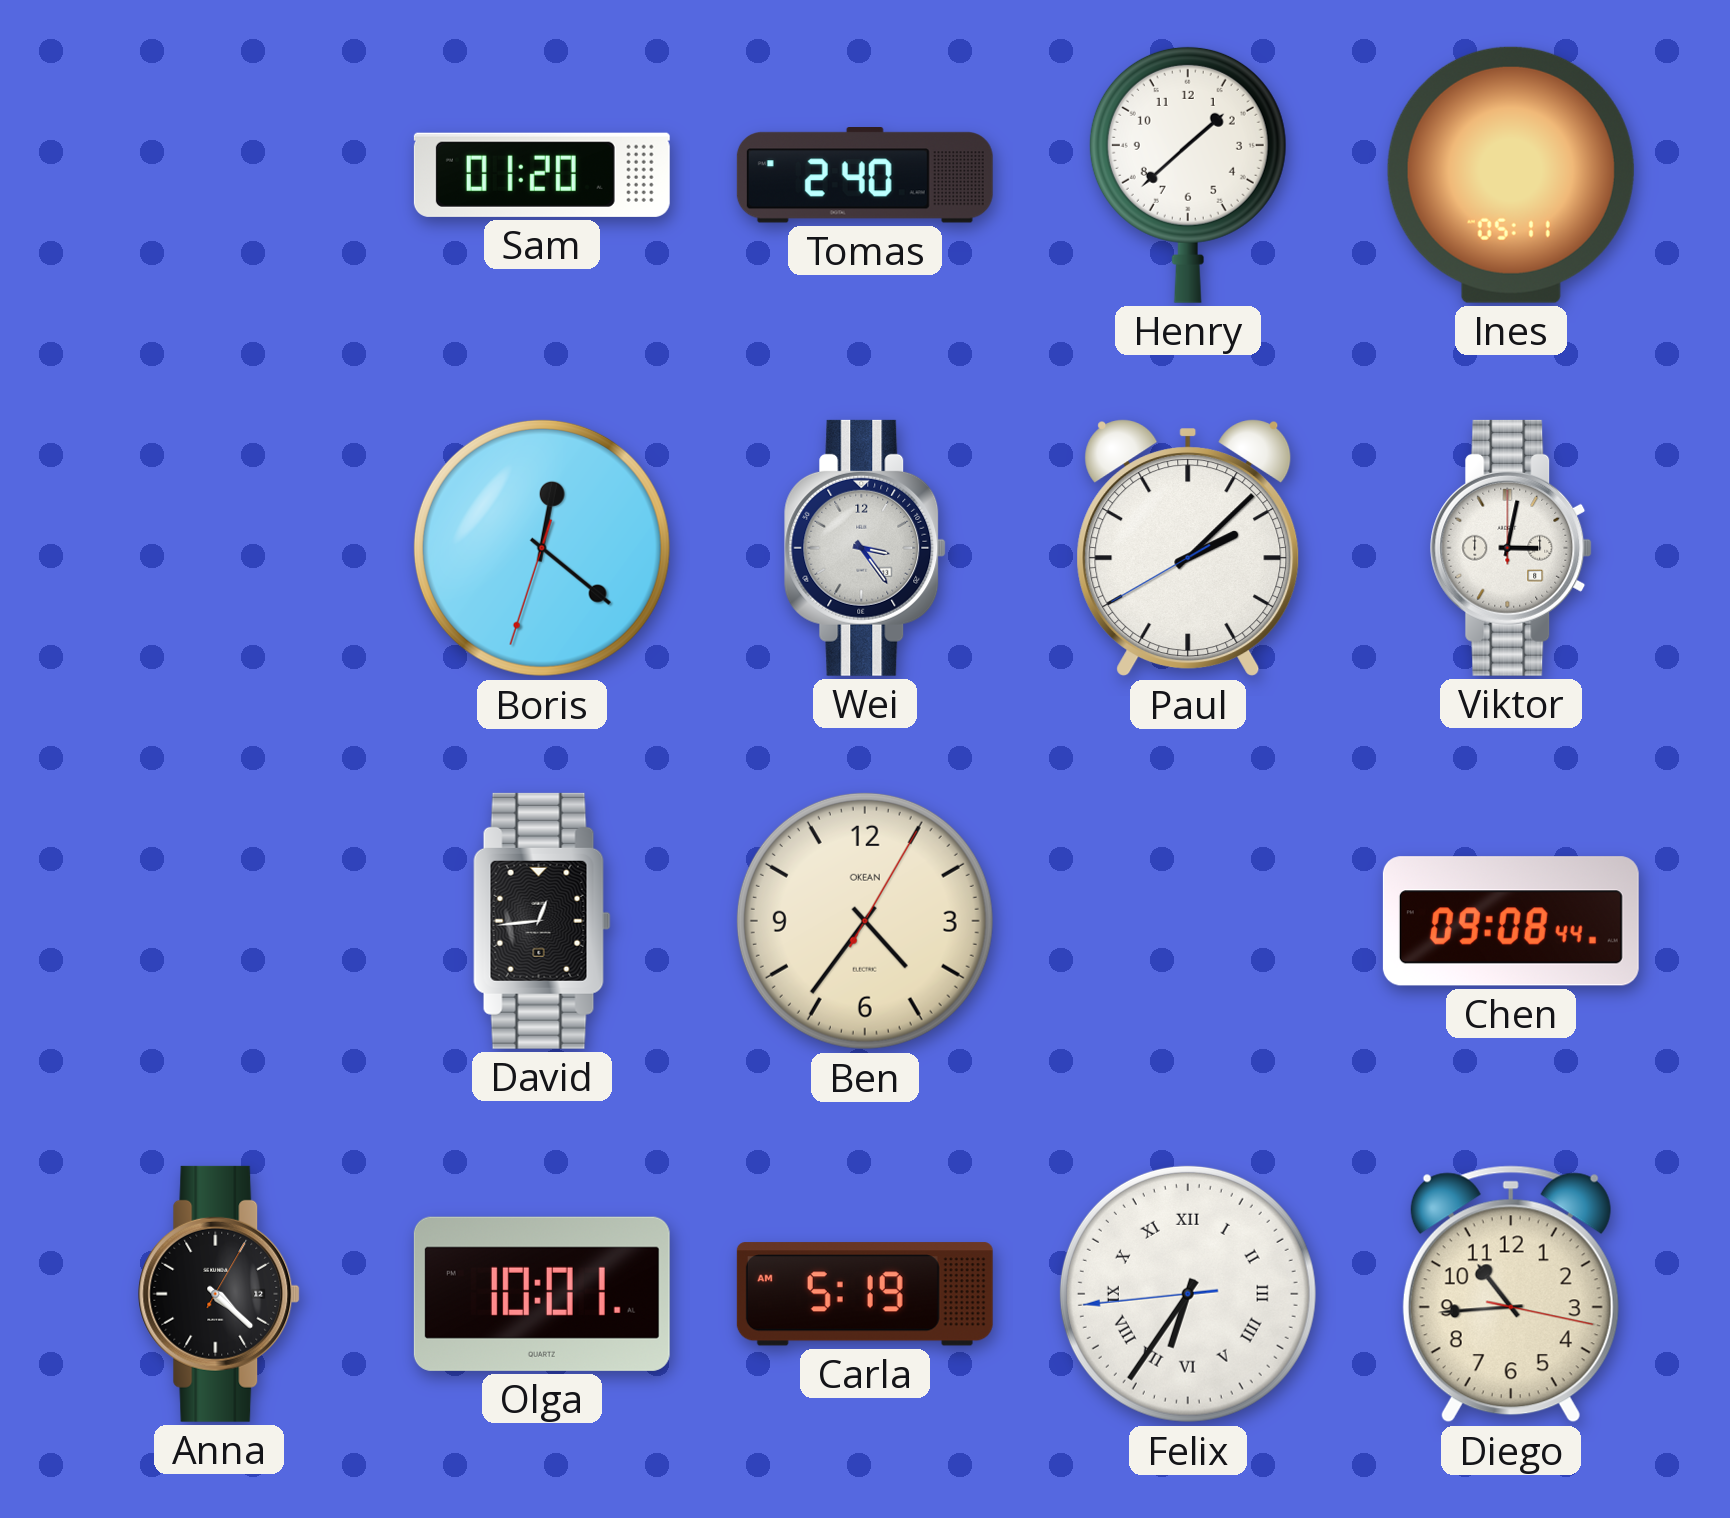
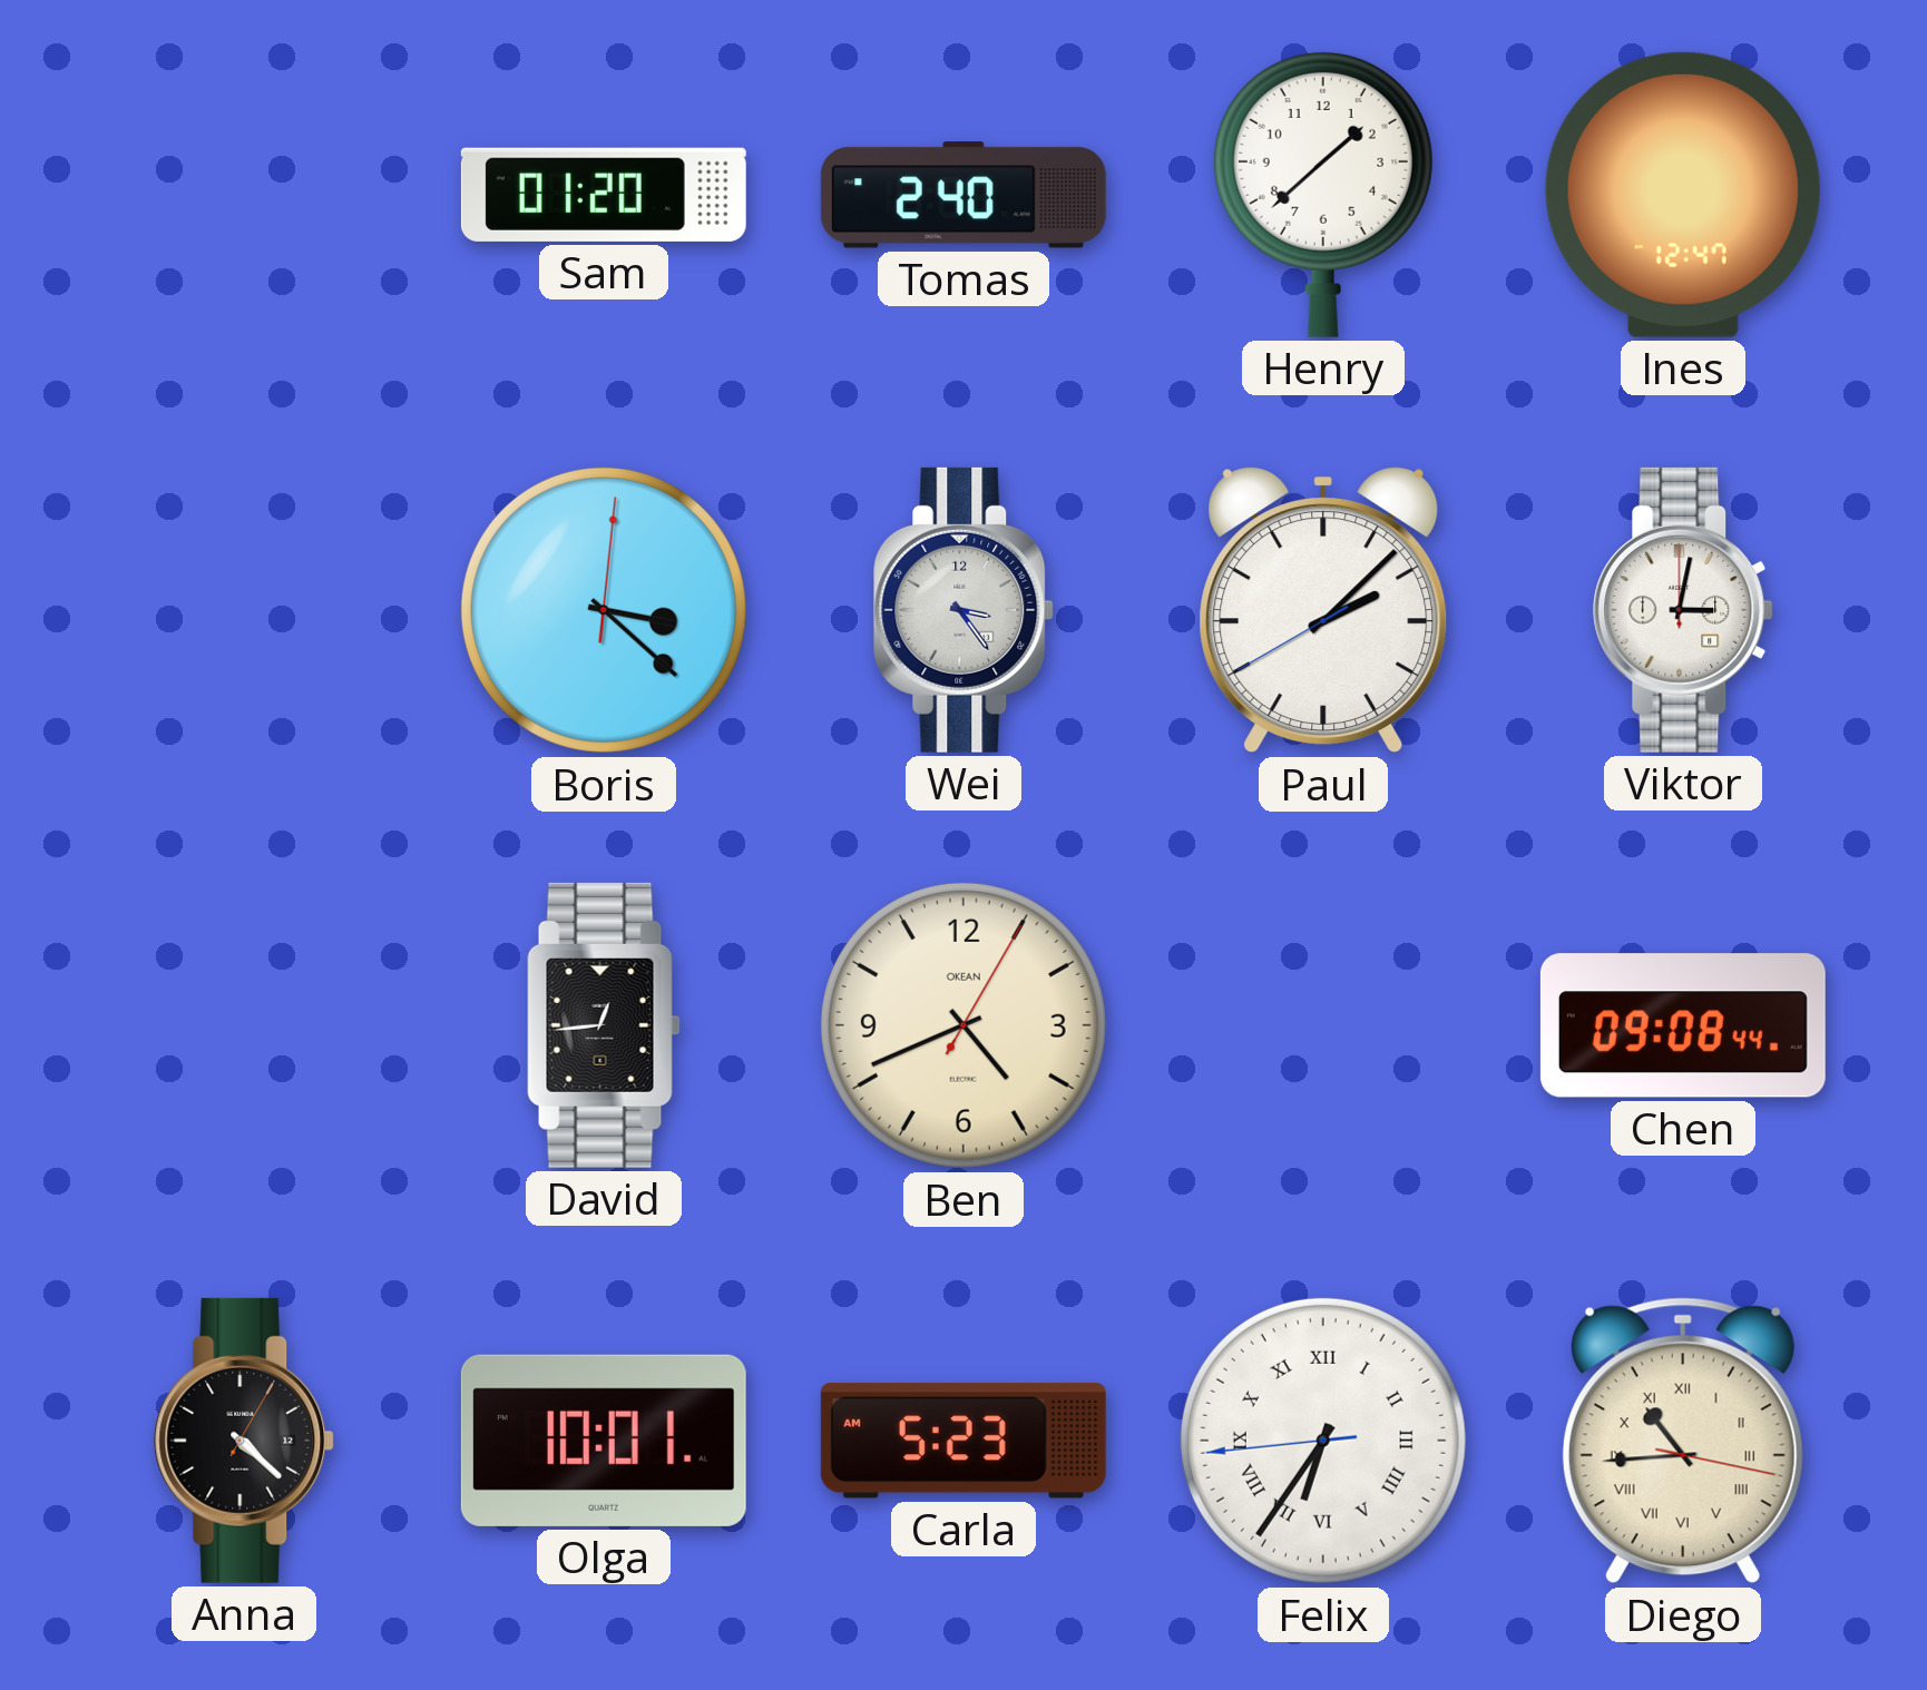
Ines: 05:11 -> 12:47 (1683, 195)
Boris: 12:21 -> 3:22 (604, 610)
Ben: 4:36 -> 4:41 (964, 1025)
Carla: 5:19 -> 5:23 (964, 1441)
Diego numerals: Arabic -> Roman (1683, 1441)
